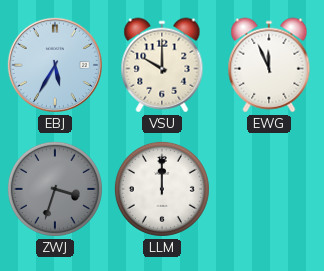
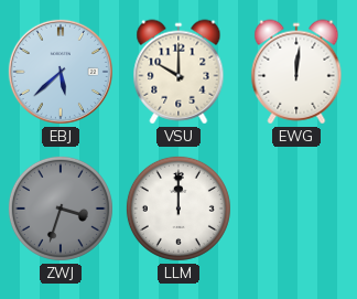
EBJ: 5:35 -> 5:38 (61, 72)
EWG: 11:56 -> 12:01 (296, 72)
